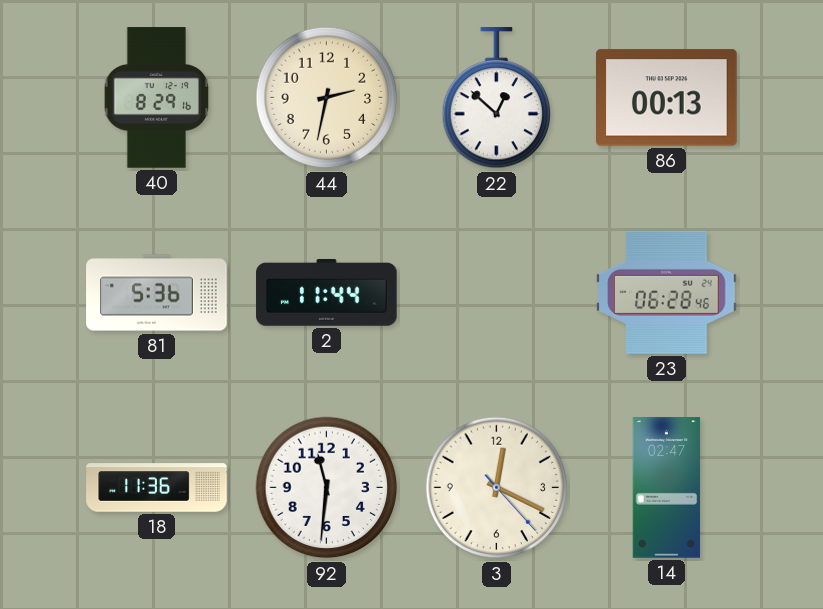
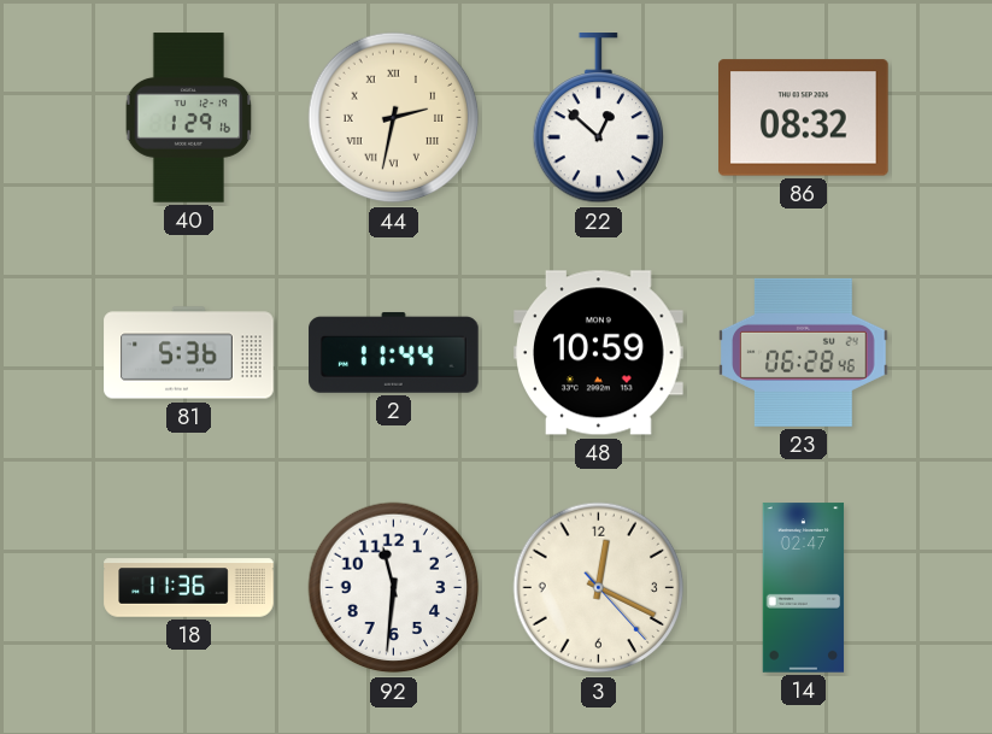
40: 8:29 -> 1:29 (189, 118)
44 numerals: Arabic -> Roman (394, 118)
86: 00:13 -> 08:32 (804, 118)
48: none -> 10:59 (599, 353)
